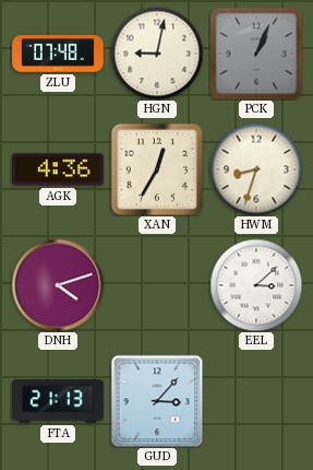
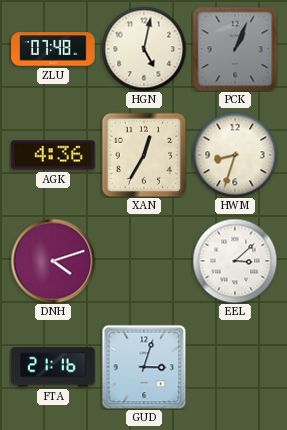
HGN: 9:02 -> 5:02 (144, 49)
FTA: 21:13 -> 21:16 (53, 367)
GUD: 3:07 -> 3:03 (144, 367)
